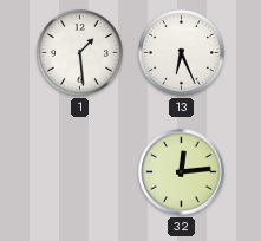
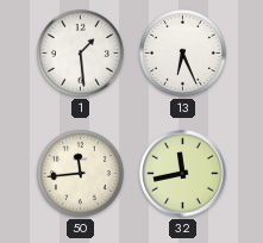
50: none -> 11:44 (80, 173)
32: 12:14 -> 11:43 (183, 174)
